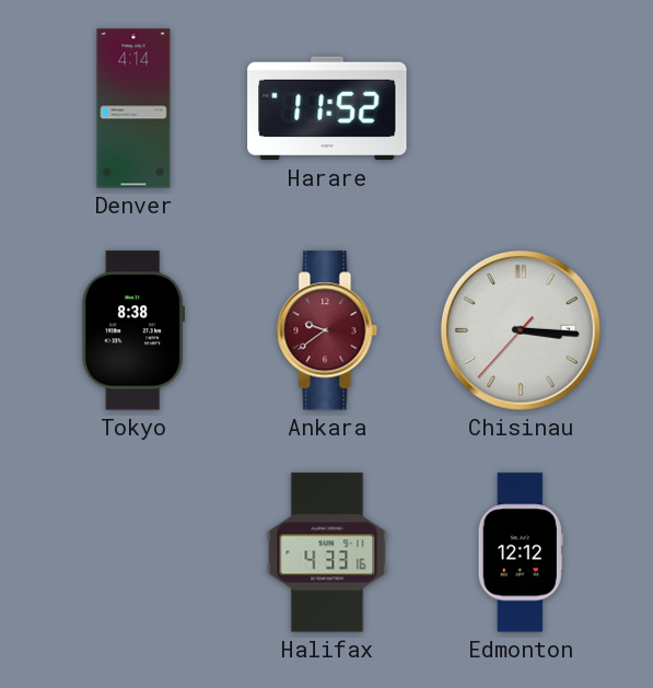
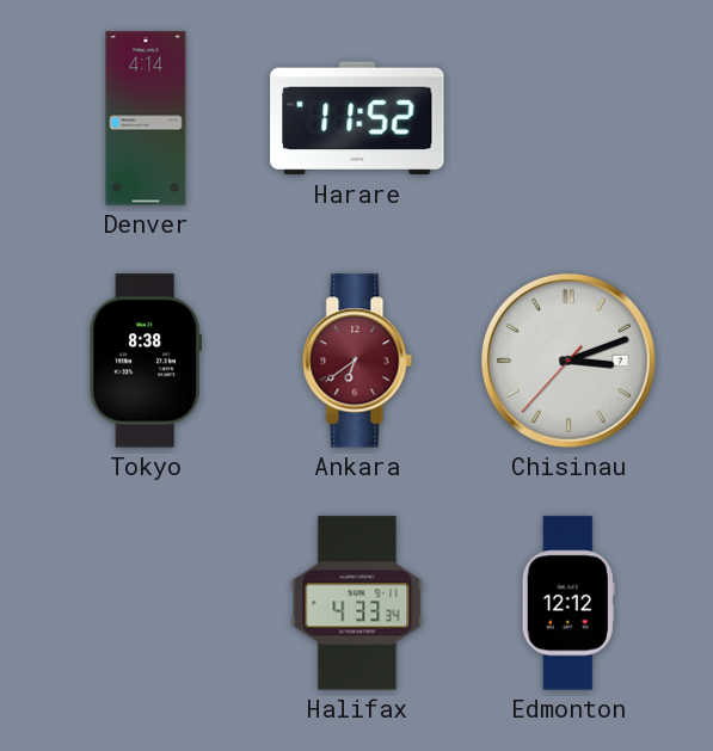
Ankara: 9:39 -> 6:39 (357, 361)
Chisinau: 3:15 -> 3:11 (568, 361)
Halifax: 4:33:16 -> 4:33:34 (357, 603)
